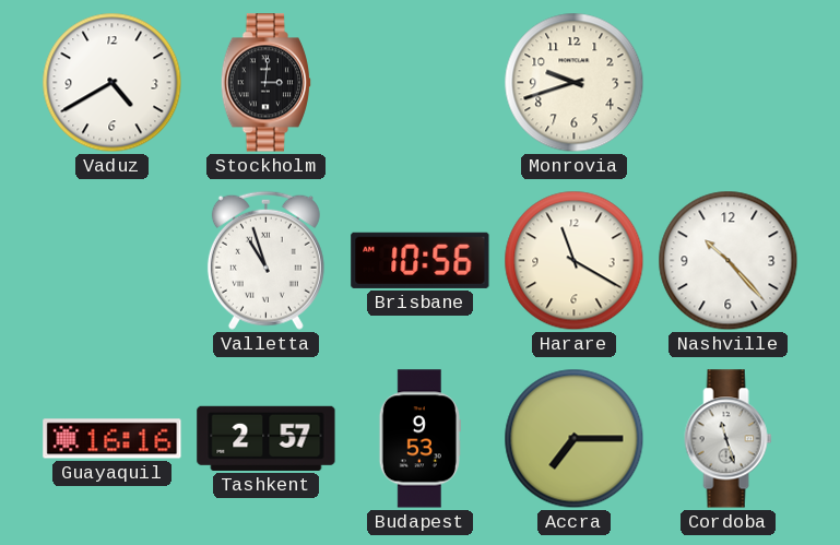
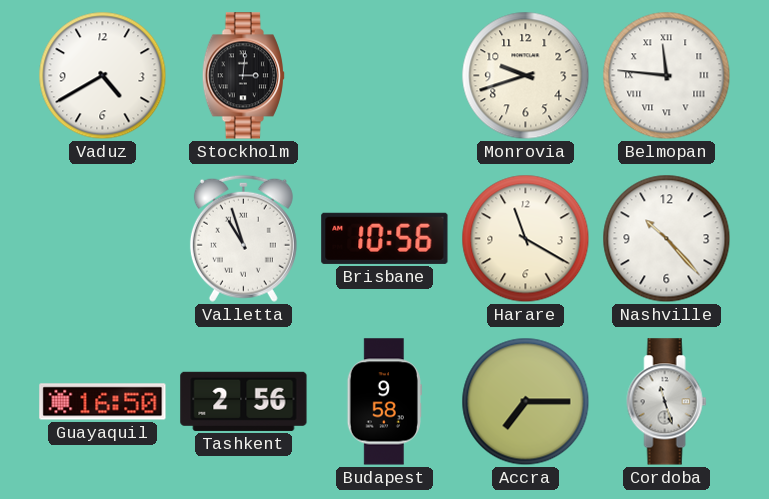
Belmopan: none -> 11:46 (667, 76)
Guayaquil: 16:16 -> 16:50 (103, 402)
Tashkent: 2:57 -> 2:56 (244, 401)
Budapest: 9:53 -> 9:58 (384, 402)
